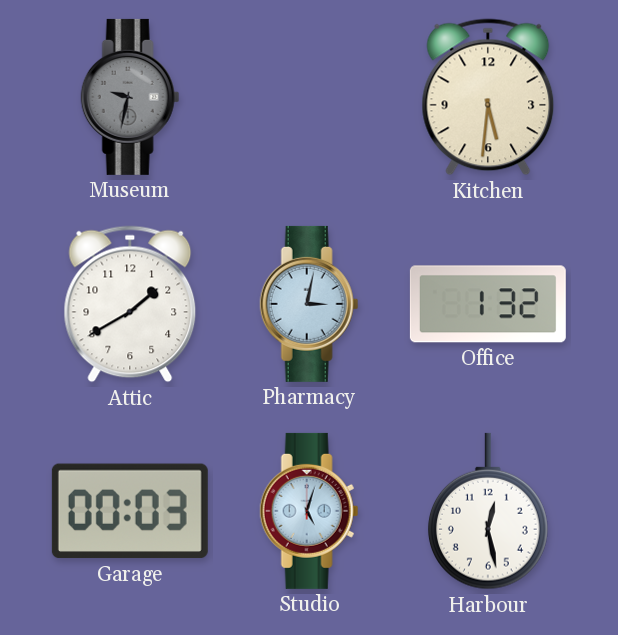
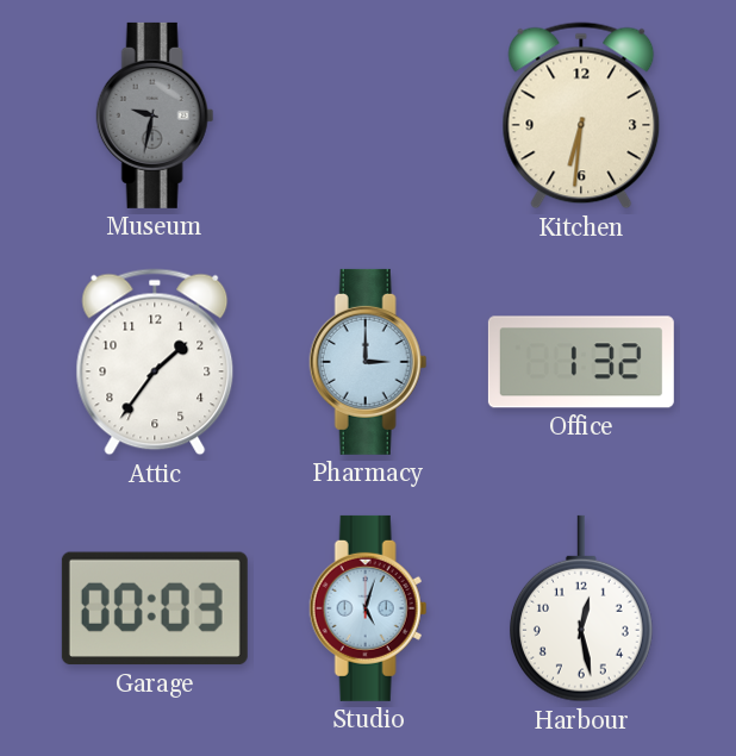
Kitchen: 5:31 -> 6:31 (581, 115)
Attic: 1:40 -> 1:36 (155, 362)
Pharmacy: 3:02 -> 3:00 (368, 362)
